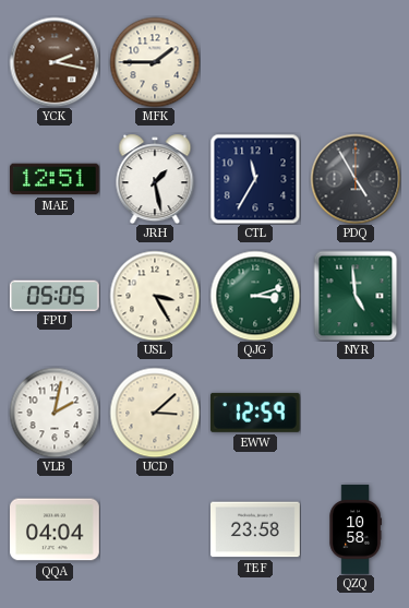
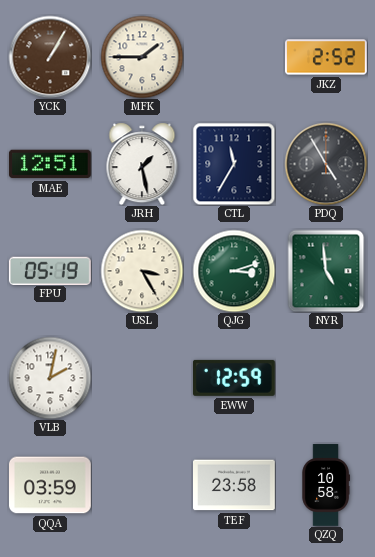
YCK: 2:17 -> 1:05 (50, 57)
JKZ: none -> 2:52 (327, 57)
FPU: 05:05 -> 05:19 (50, 270)
UCD: 3:08 -> none (155, 413)
QQA: 04:04 -> 03:59 (51, 485)
